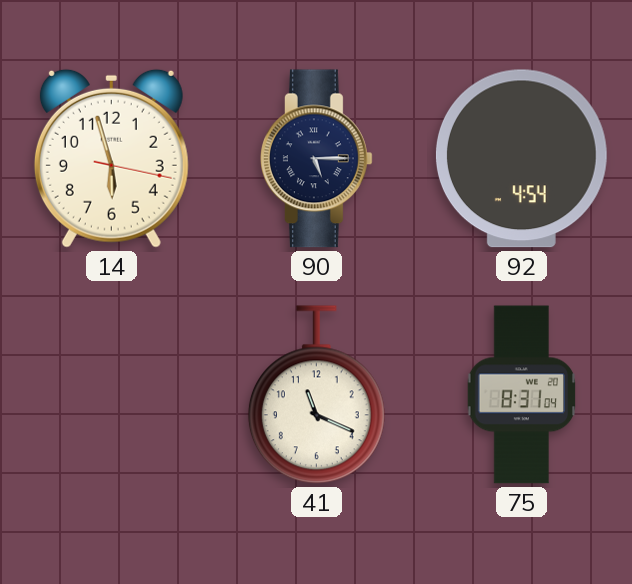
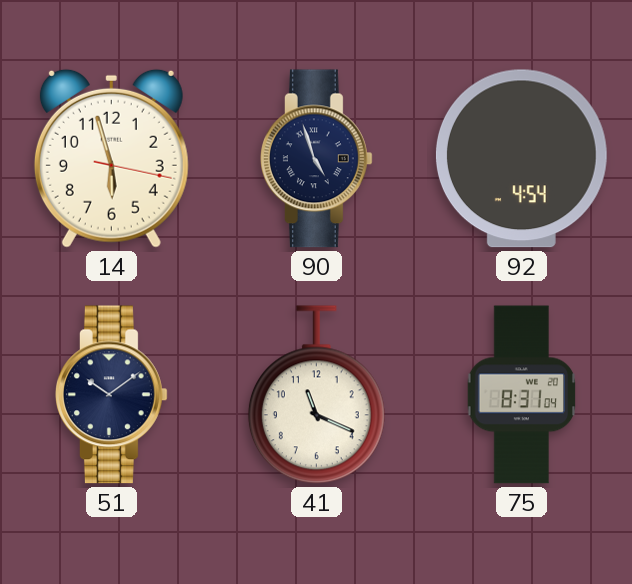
90: 5:15 -> 4:57 (317, 159)
51: none -> 10:09 (112, 395)
